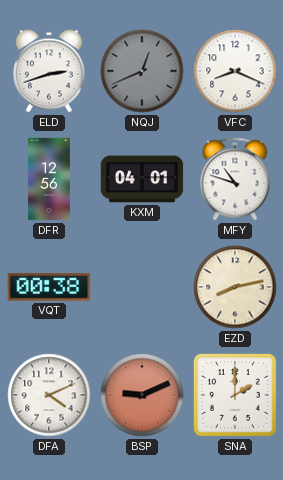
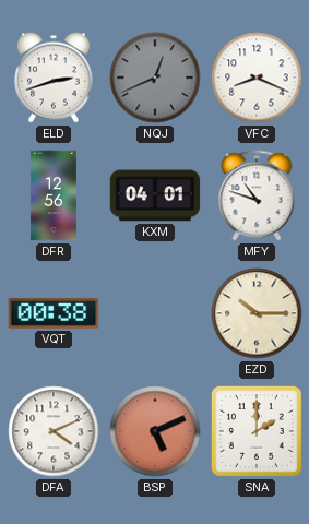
EZD: 8:13 -> 10:15 (257, 313)
BSP: 9:11 -> 5:11 (155, 431)
